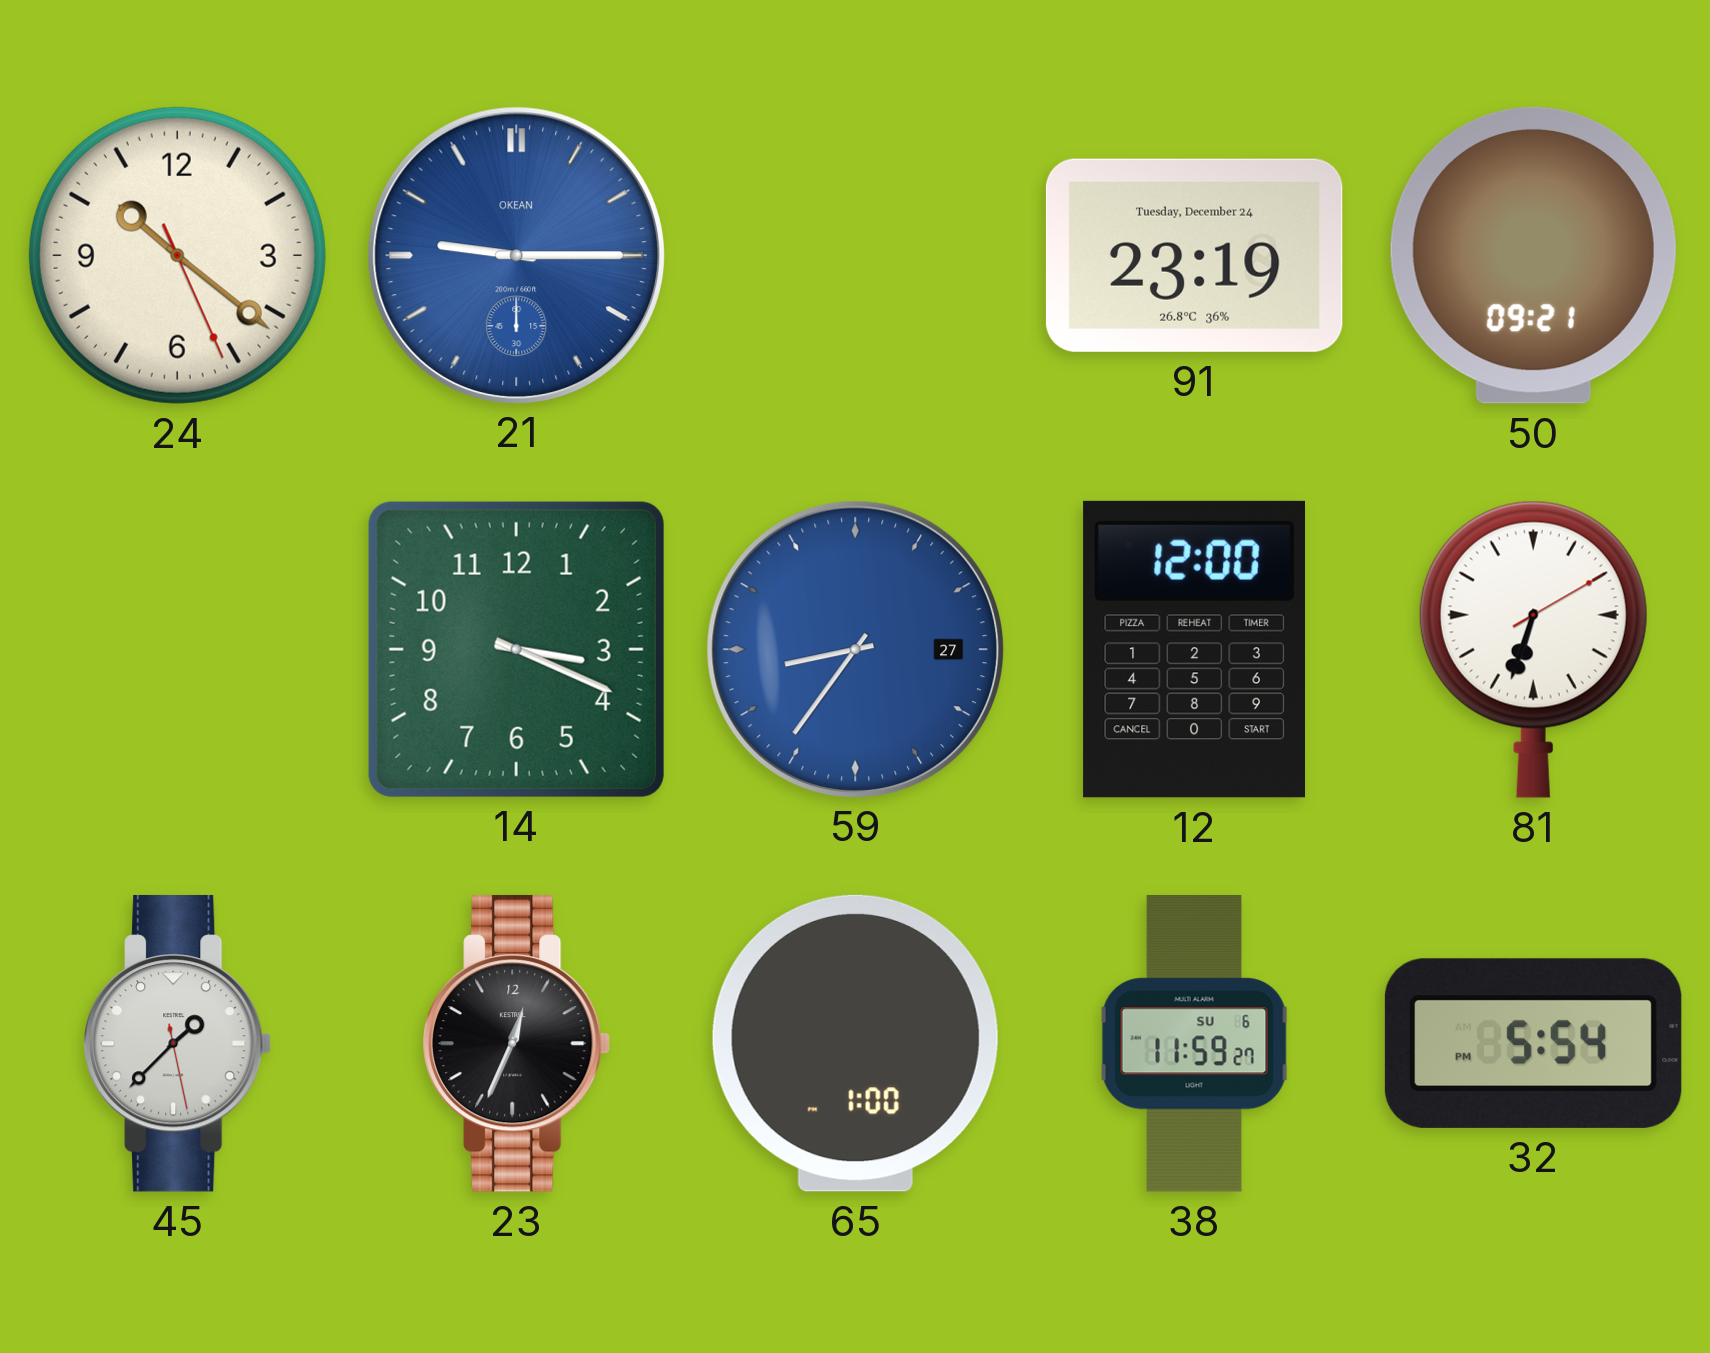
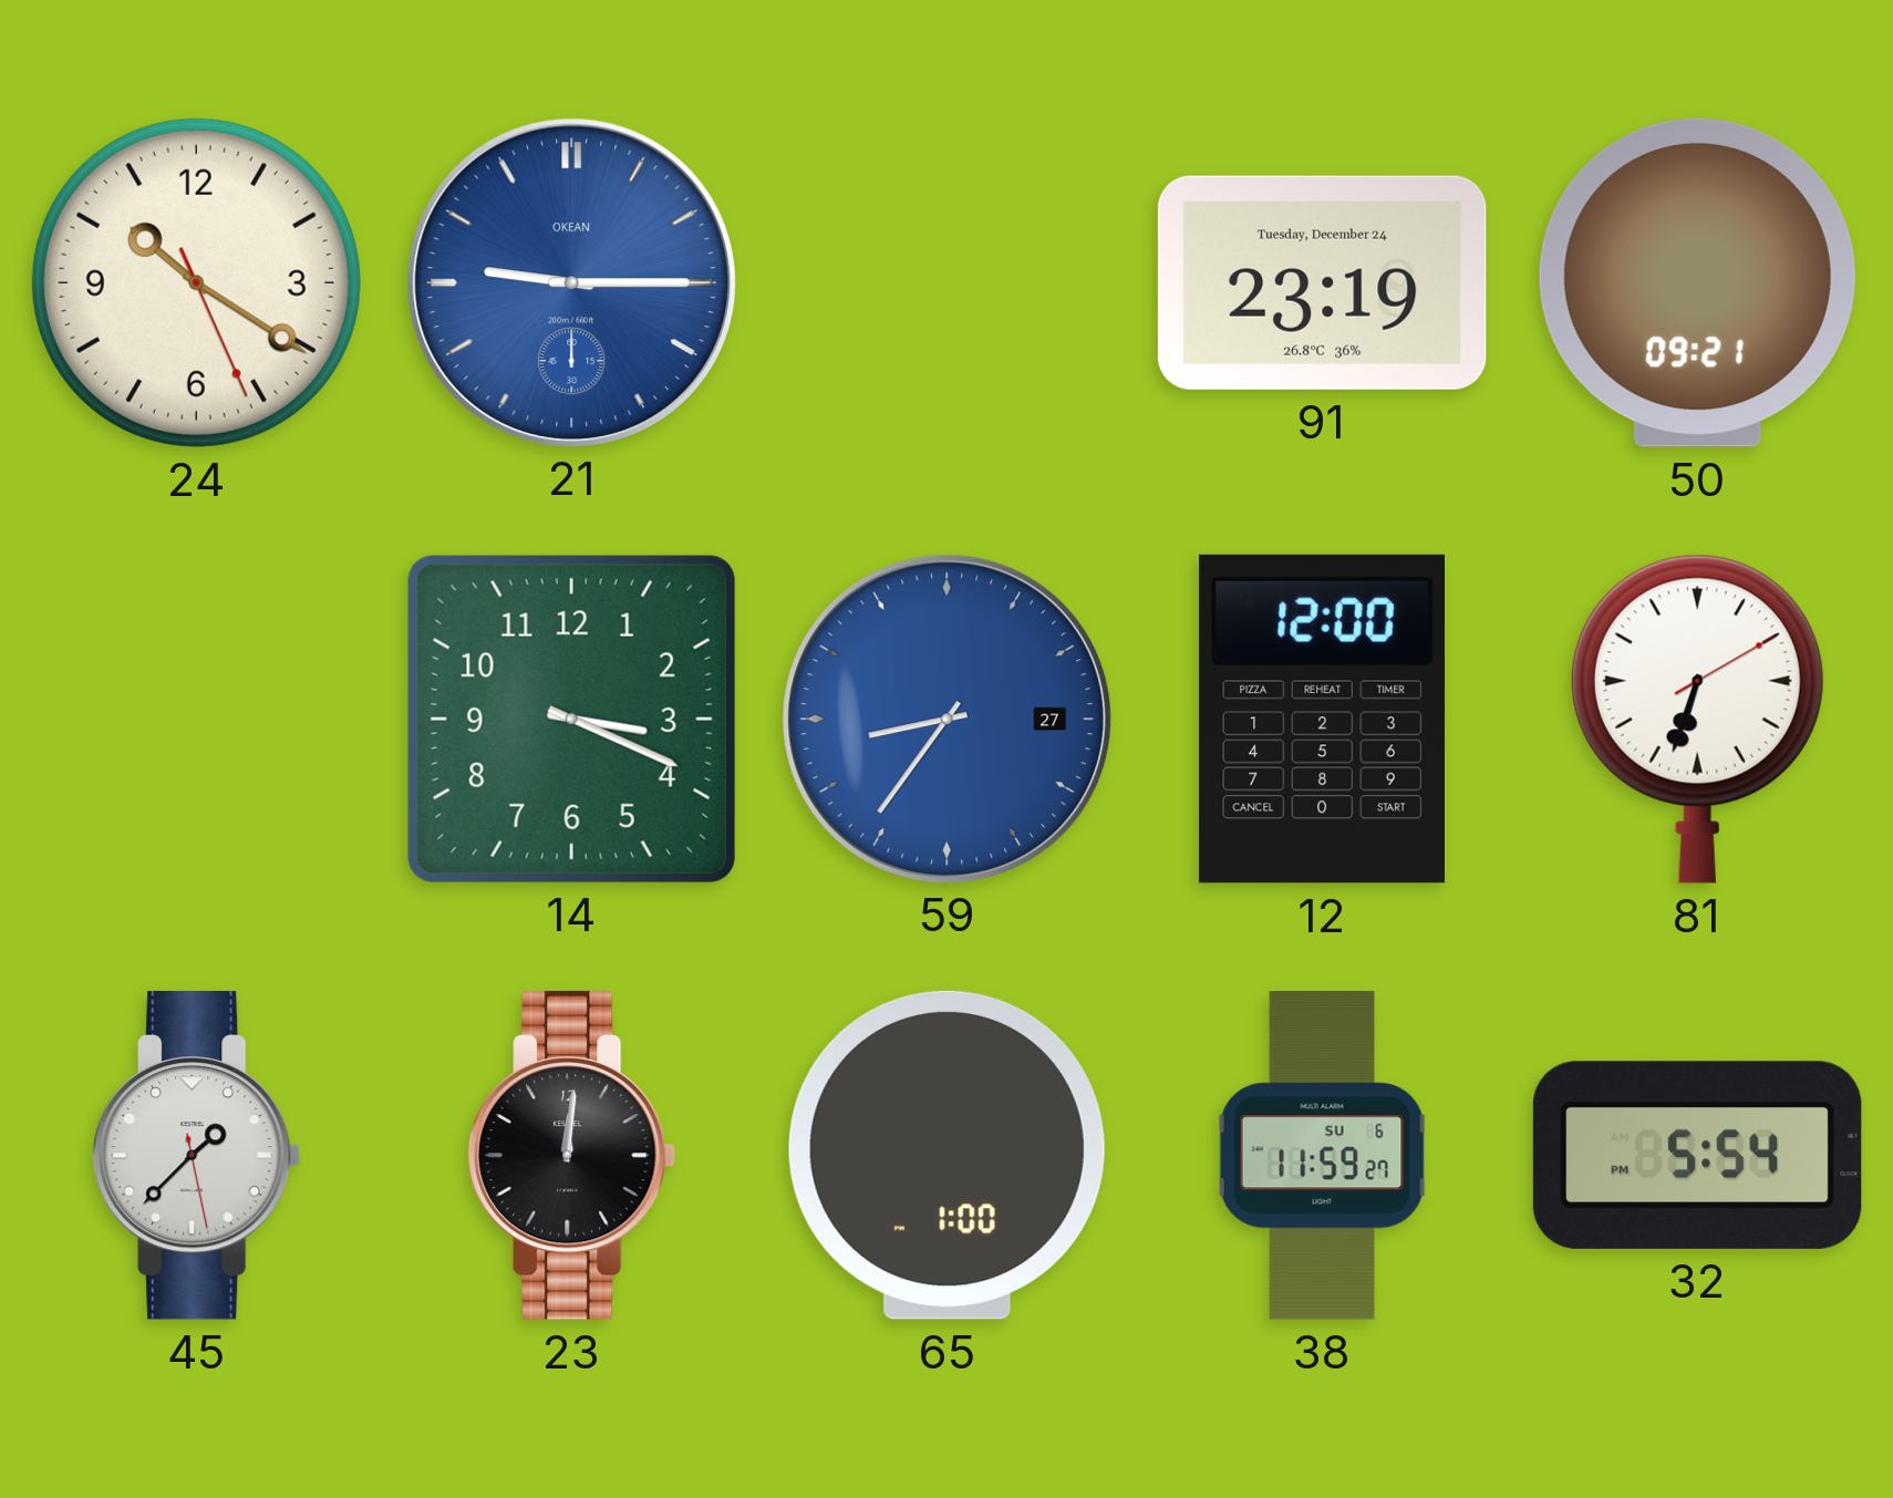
24: 10:21 -> 10:20 (196, 282)
23: 12:34 -> 12:01 (572, 1155)
